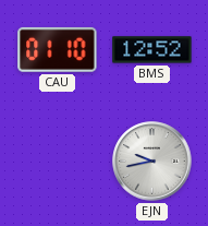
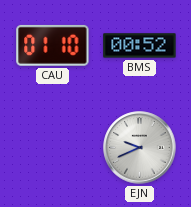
BMS: 12:52 -> 00:52 (140, 46)
EJN: 9:43 -> 9:41 (140, 148)
